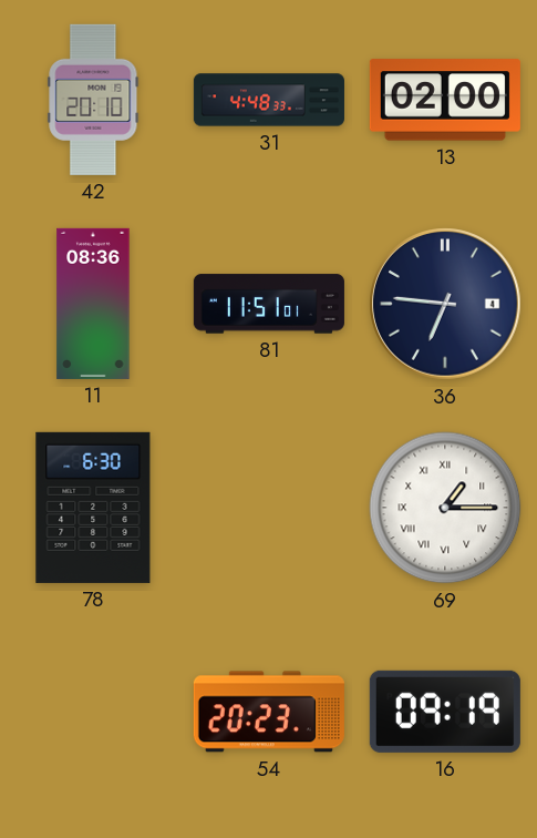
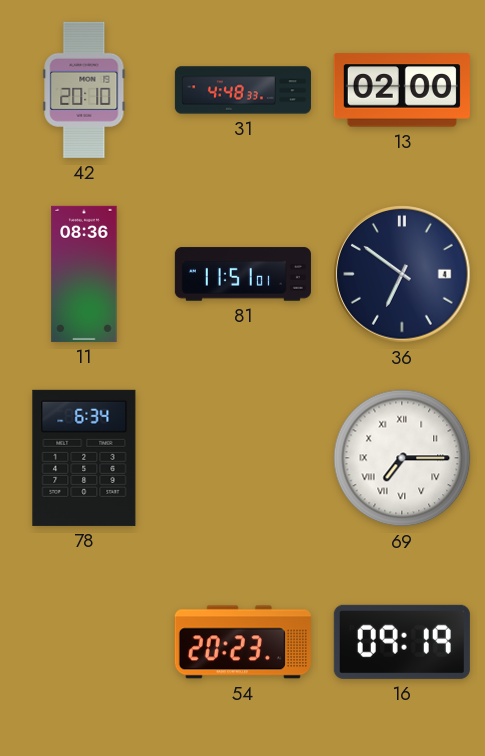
36: 6:46 -> 6:51 (402, 274)
78: 6:30 -> 6:34 (84, 458)
69: 1:15 -> 7:15 (402, 458)
